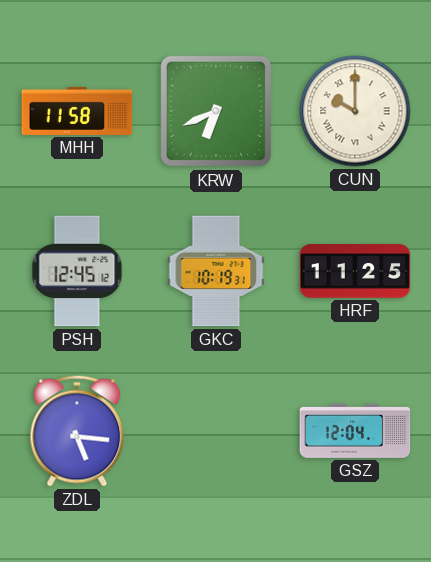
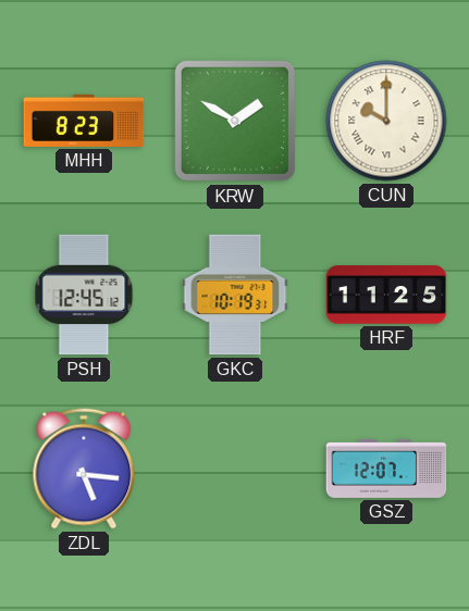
MHH: 11:58 -> 8:23 (84, 121)
KRW: 6:41 -> 1:50 (235, 121)
GSZ: 12:04 -> 12:07 (386, 469)
